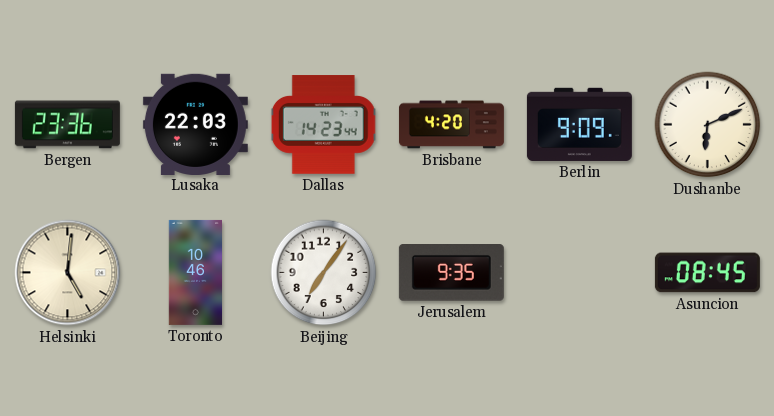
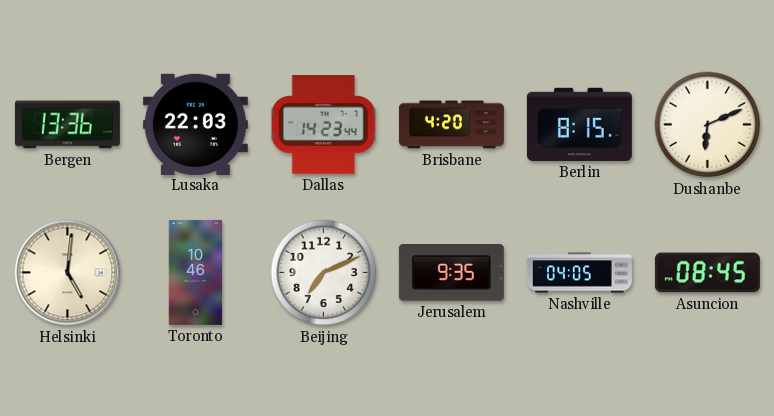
Bergen: 23:36 -> 13:36 (67, 125)
Berlin: 9:09 -> 8:15 (579, 124)
Beijing: 7:06 -> 7:11 (324, 273)
Nashville: none -> 04:05 (579, 273)
